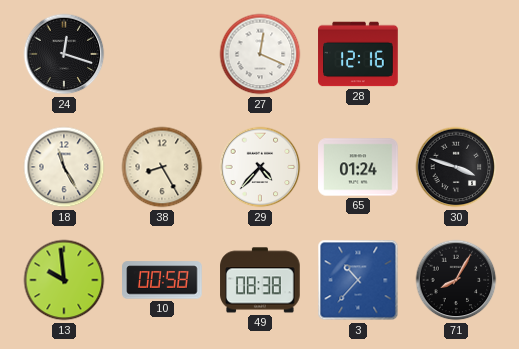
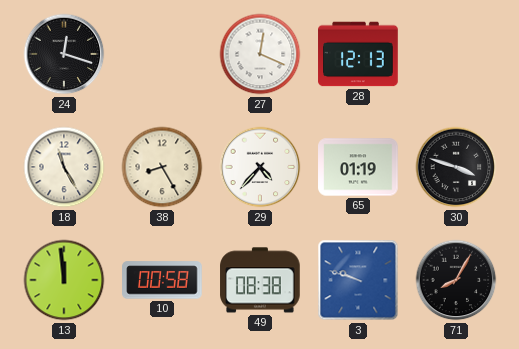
28: 12:16 -> 12:13 (358, 54)
65: 01:24 -> 01:19 (358, 167)
13: 9:59 -> 11:59 (64, 280)
3: 10:37 -> 9:48 (358, 280)
